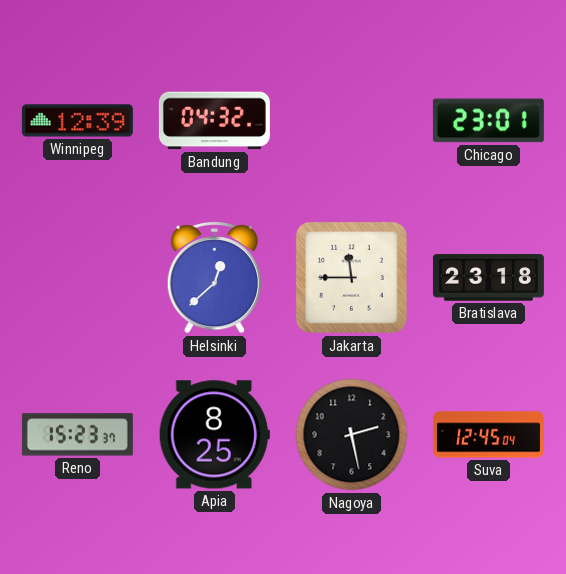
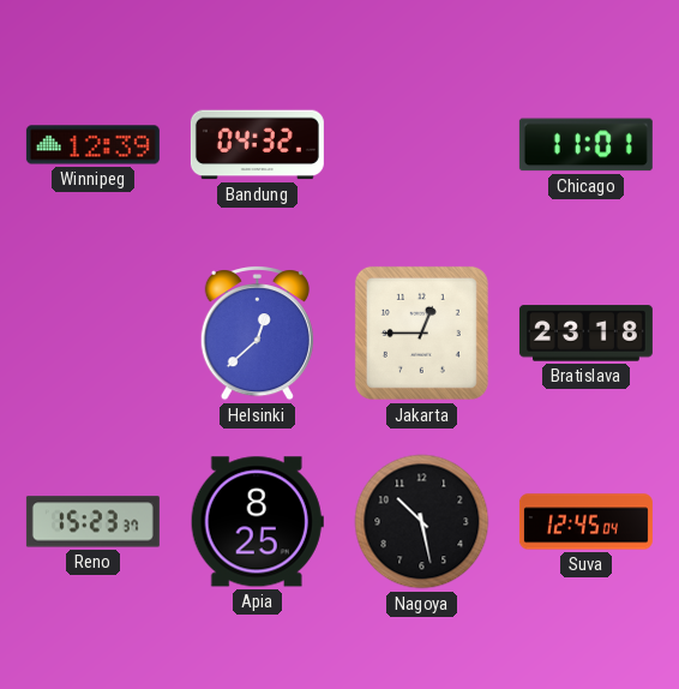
Chicago: 23:01 -> 11:01 (585, 145)
Jakarta: 11:45 -> 12:45 (421, 332)
Nagoya: 2:28 -> 10:28 (422, 522)
